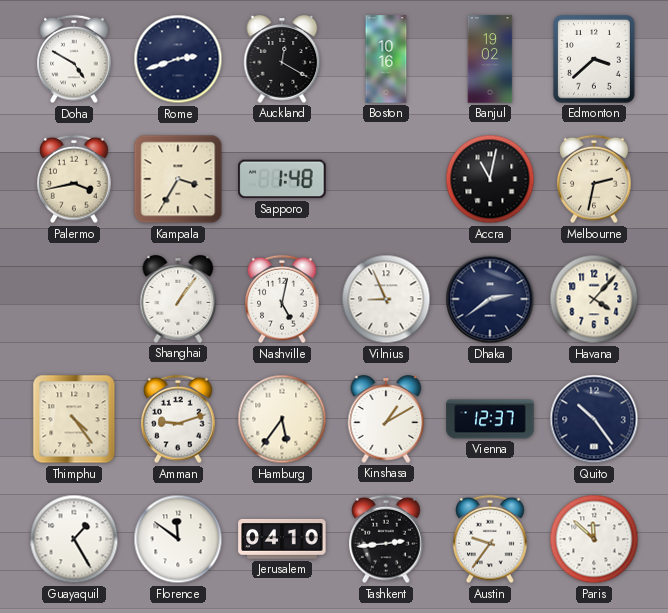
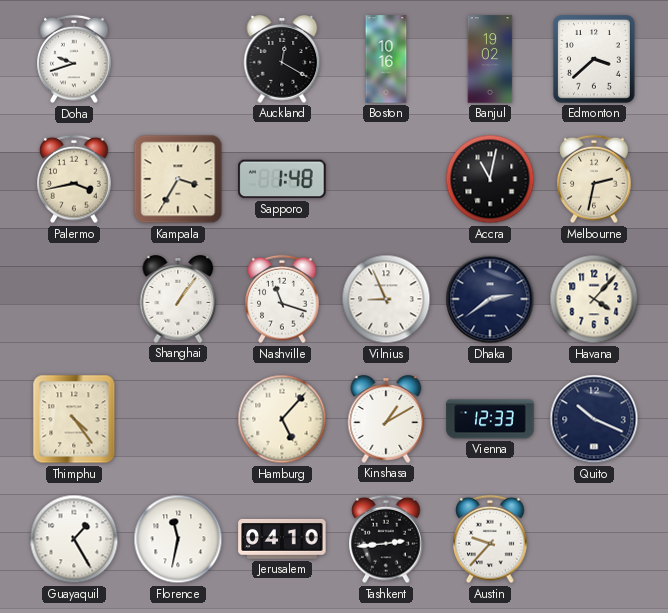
Doha: 4:50 -> 9:42 (74, 59)
Rome: 2:42 -> none (178, 59)
Nashville: 5:02 -> 11:18 (282, 299)
Amman: 9:12 -> none (178, 419)
Hamburg: 5:36 -> 5:07 (282, 419)
Vienna: 12:37 -> 12:33 (490, 419)
Quito: 10:24 -> 10:19 (594, 419)
Florence: 11:51 -> 11:32 (178, 539)
Austin: 9:36 -> 9:37 (490, 539)
Paris: 11:52 -> none (594, 539)
